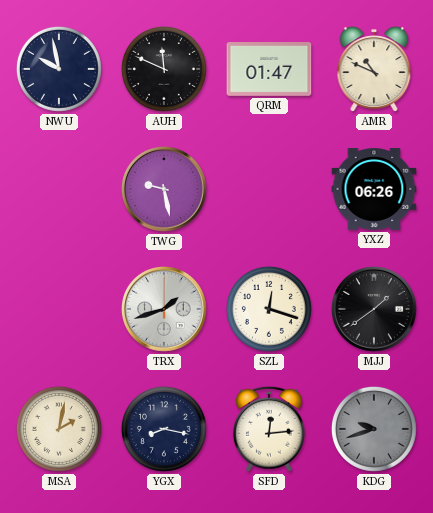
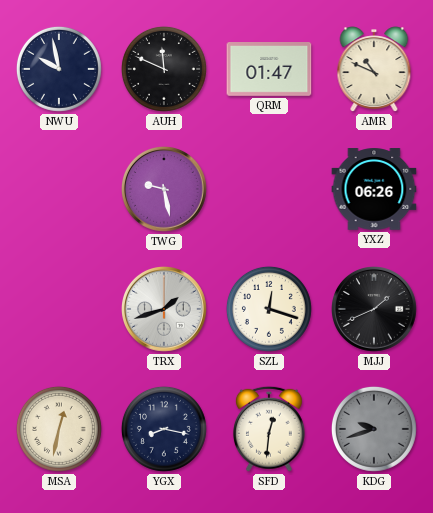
MJJ: 1:39 -> 1:41 (375, 310)
MSA: 2:02 -> 12:32 (59, 429)
SFD: 12:14 -> 12:31 (269, 429)
